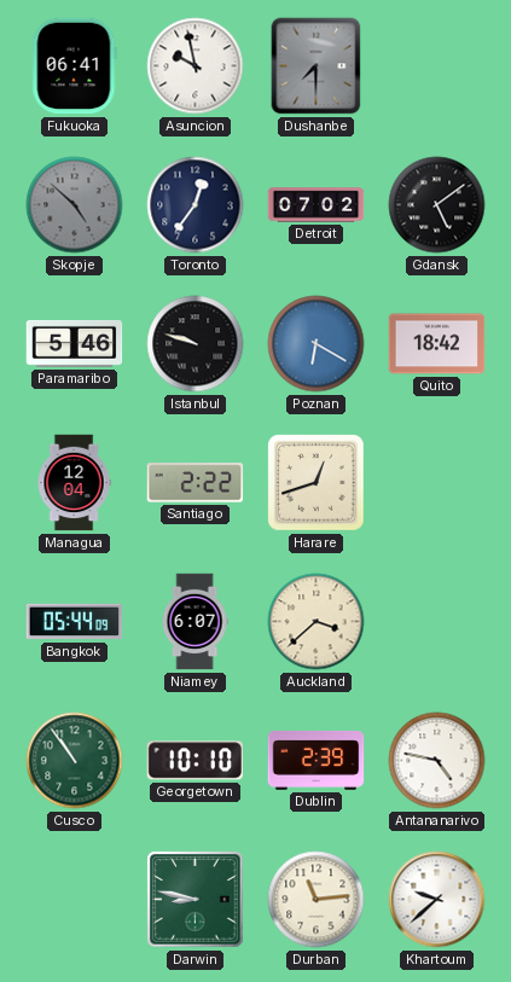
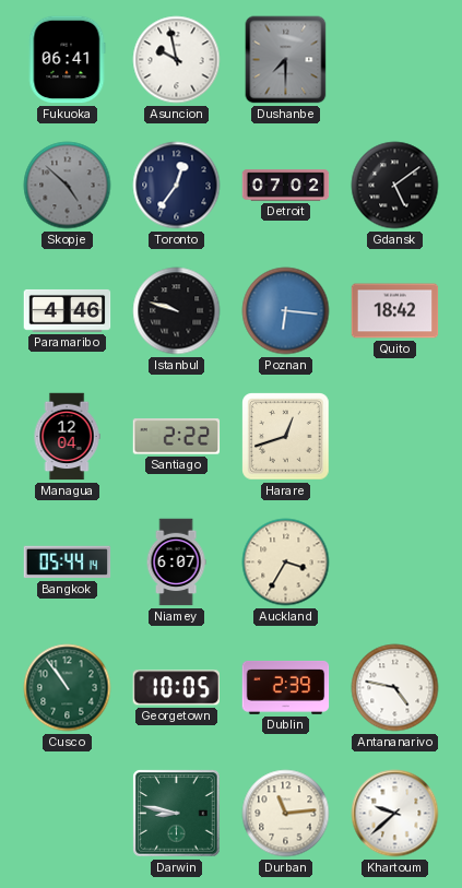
Paramaribo: 5:46 -> 4:46 (68, 310)
Poznan: 6:20 -> 6:16 (286, 311)
Bangkok: 05:44:09 -> 05:44:14 (68, 563)
Auckland: 3:38 -> 3:35 (286, 563)
Georgetown: 10:10 -> 10:05 (176, 688)
